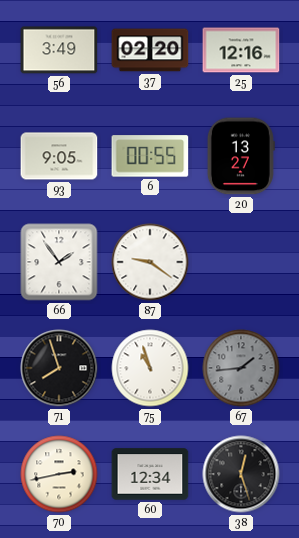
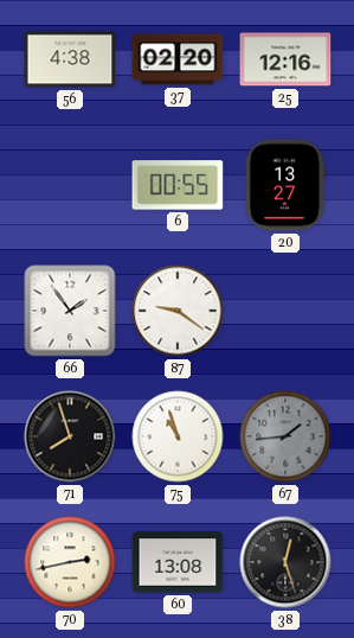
56: 3:49 -> 4:38 (70, 59)
93: 9:05 -> none (59, 156)
60: 12:34 -> 13:08 (178, 562)
